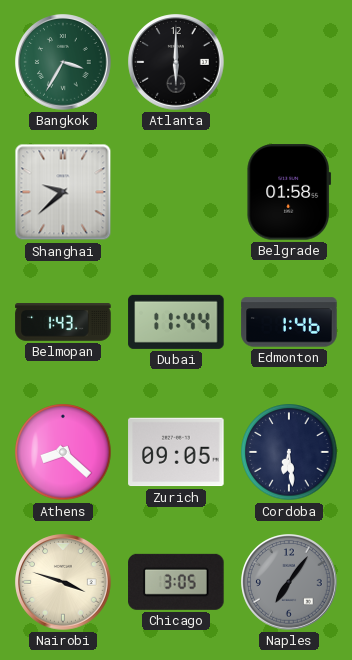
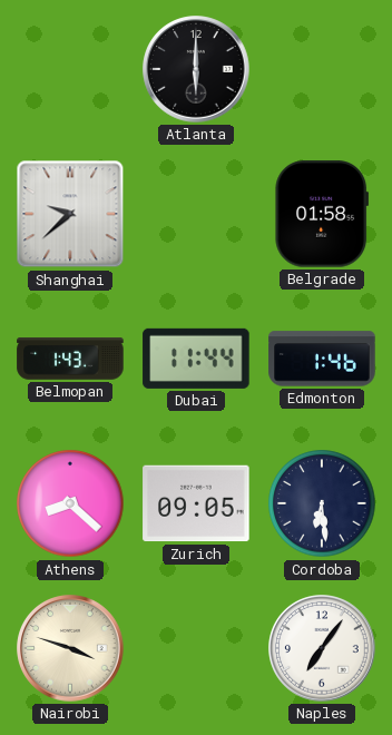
Bangkok: 3:35 -> none (63, 62)
Chicago: 3:05 -> none (176, 582)
Naples dial: grey -> white (322, 648)
